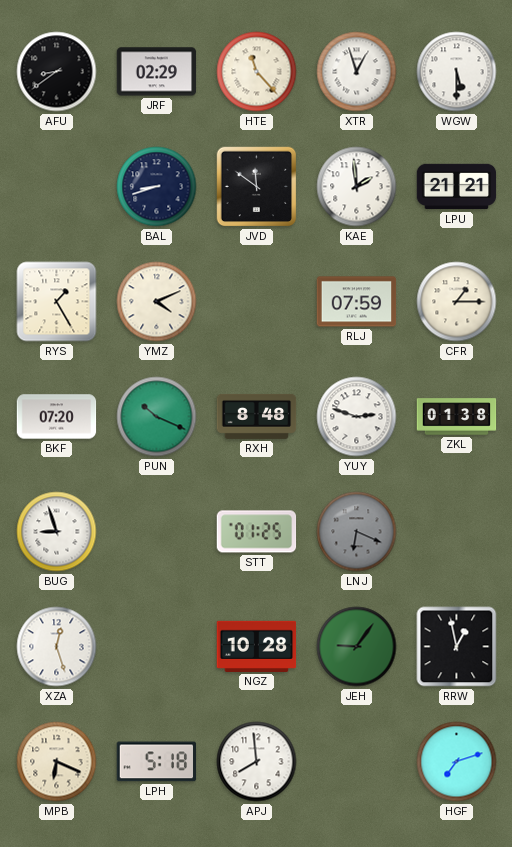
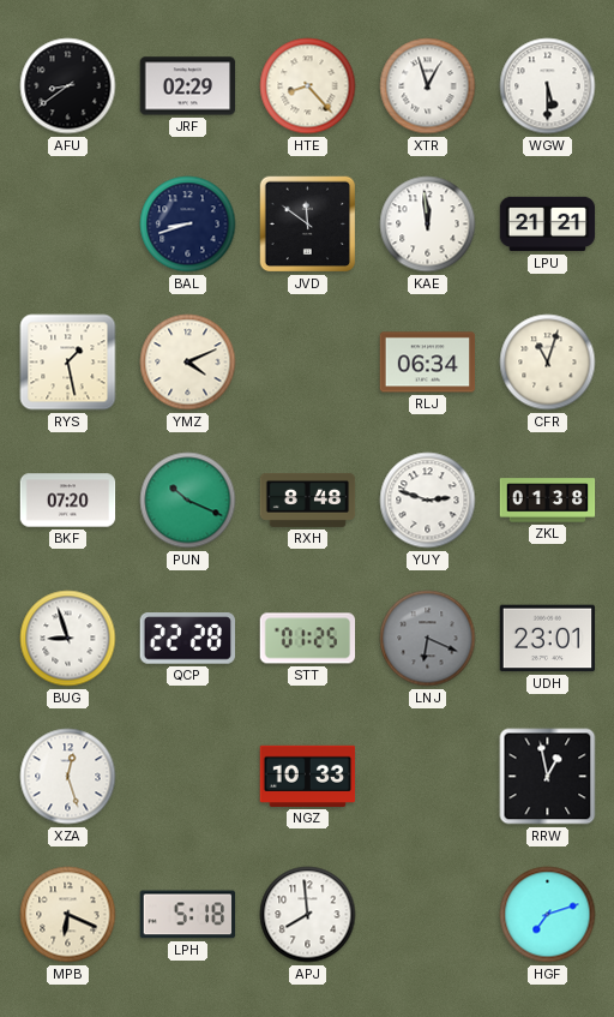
HTE: 11:23 -> 8:23 (308, 86)
KAE: 1:59 -> 11:59 (428, 225)
RYS: 1:25 -> 1:28 (68, 363)
RLJ: 07:59 -> 06:34 (428, 363)
CFR: 1:15 -> 11:03 (548, 363)
QCP: none -> 22:28 (187, 639)
UDH: none -> 23:01 (548, 639)
NGZ: 10:28 -> 10:33 (308, 776)
JEH: 9:06 -> none (357, 647)
